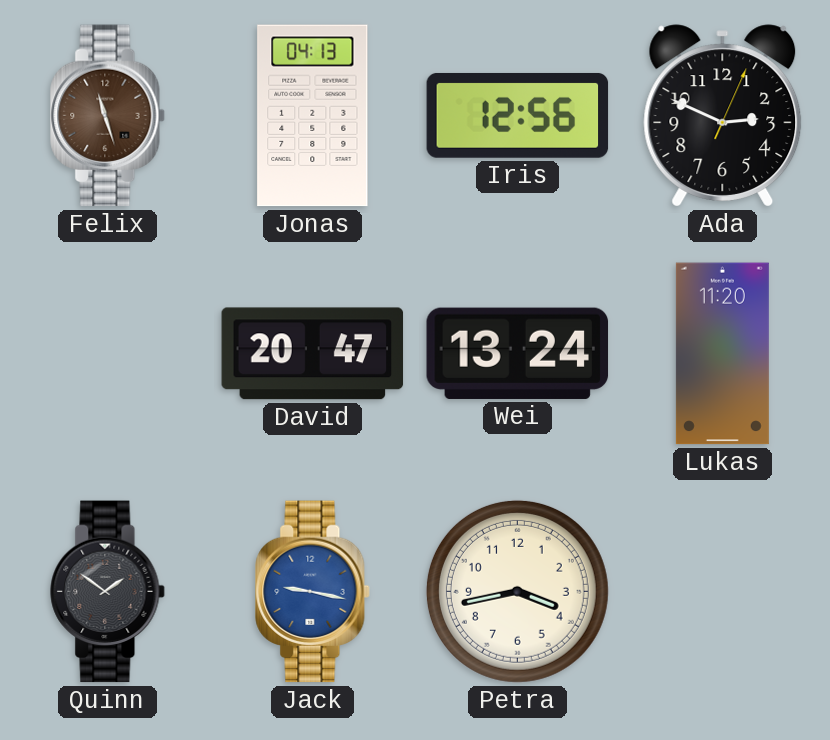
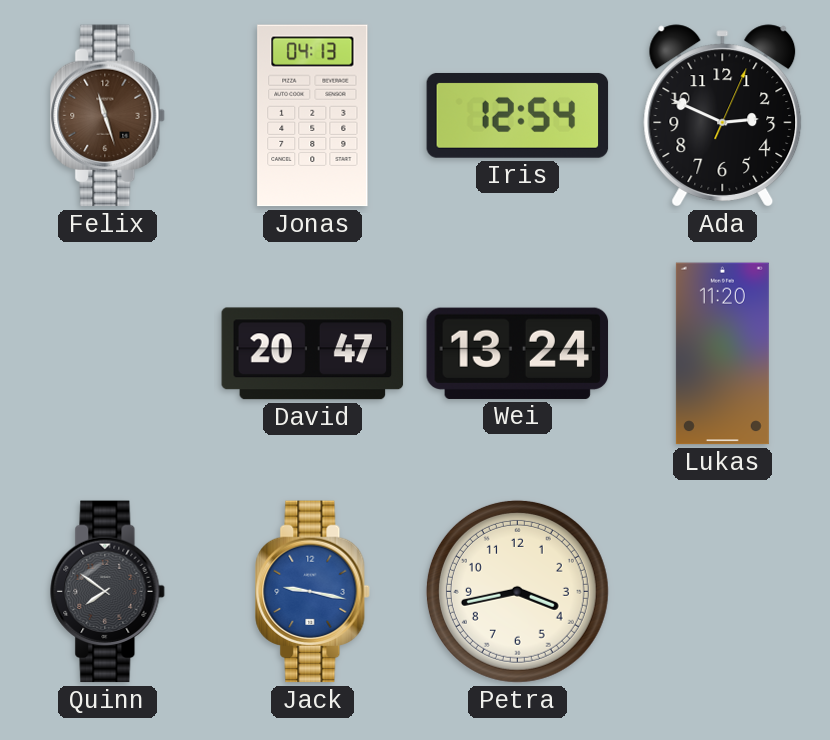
Iris: 12:56 -> 12:54 (518, 116)
Quinn: 1:51 -> 7:51 (108, 592)
